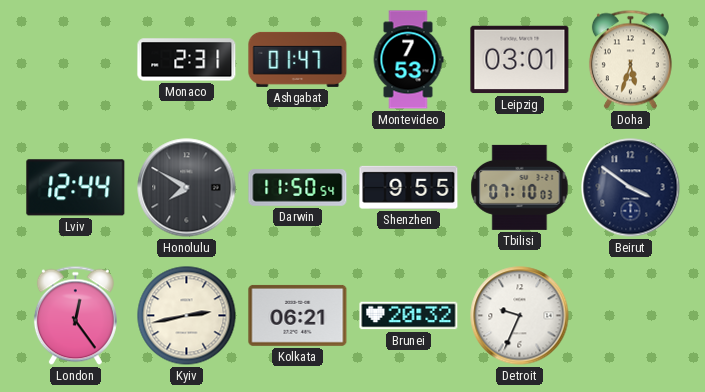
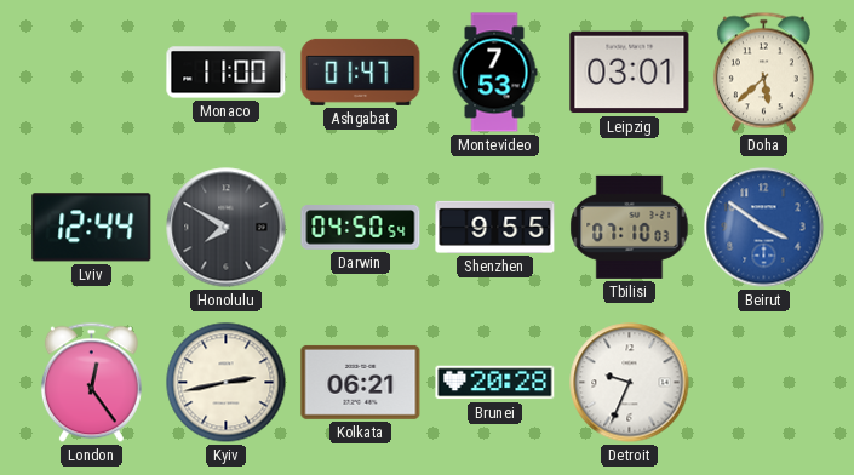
Monaco: 2:31 -> 11:00 (227, 73)
Doha: 5:33 -> 5:38 (763, 73)
Darwin: 11:50 -> 04:50 (361, 228)
Beirut dial: navy -> blue (764, 228)
Brunei: 20:32 -> 20:28 (495, 383)
